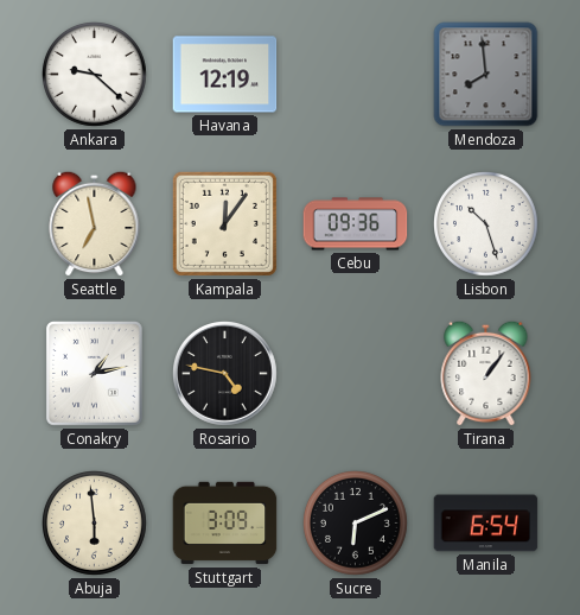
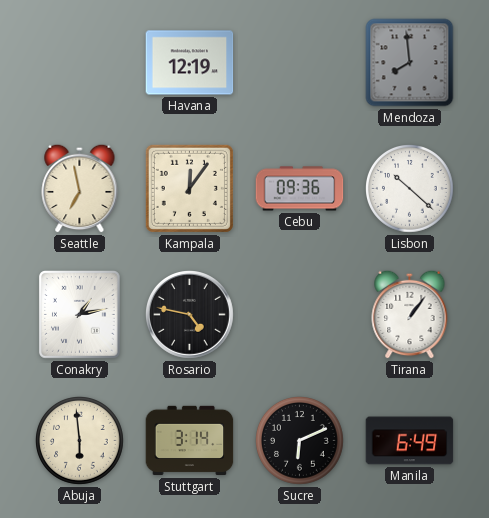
Ankara: 9:22 -> none (95, 75)
Lisbon: 10:27 -> 10:22 (410, 189)
Stuttgart: 3:09 -> 3:14 (190, 441)
Manila: 6:54 -> 6:49 (410, 441)
